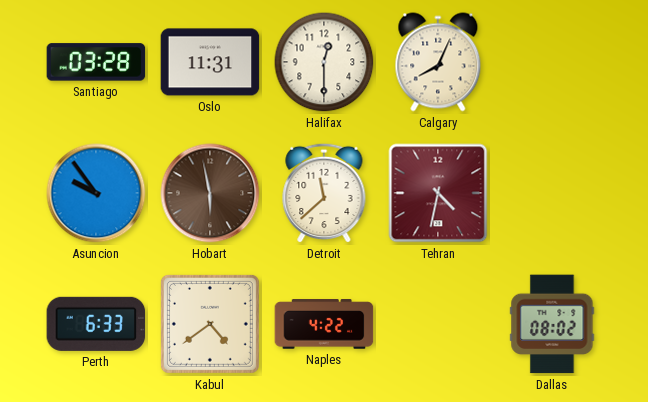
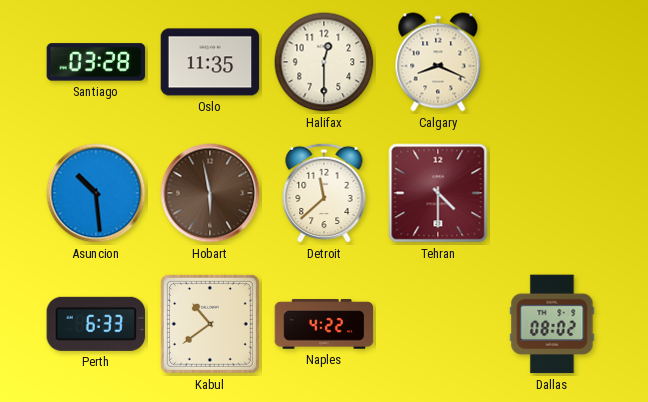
Oslo: 11:31 -> 11:35 (210, 62)
Calgary: 8:04 -> 8:19 (438, 62)
Asuncion: 9:54 -> 10:29 (96, 193)
Tehran: 4:32 -> 4:30 (438, 193)
Kabul: 4:39 -> 10:39 (210, 324)
